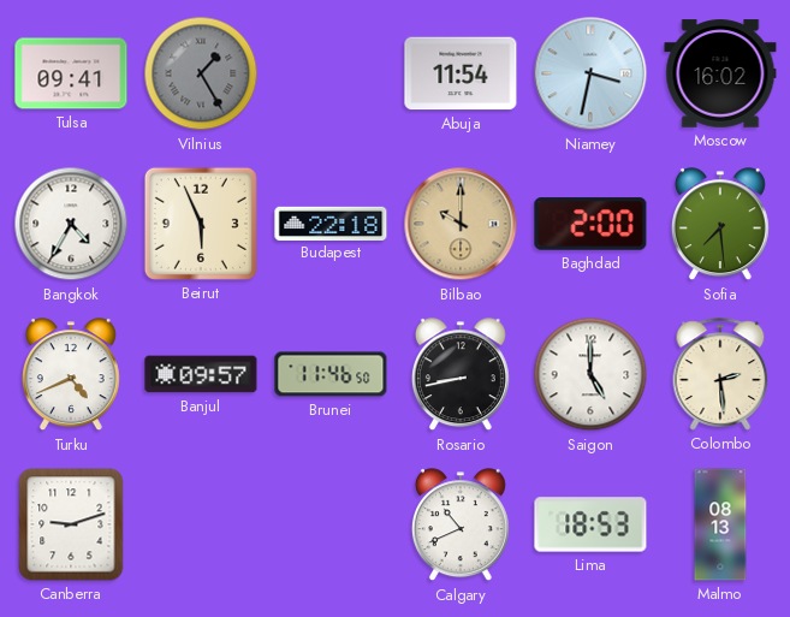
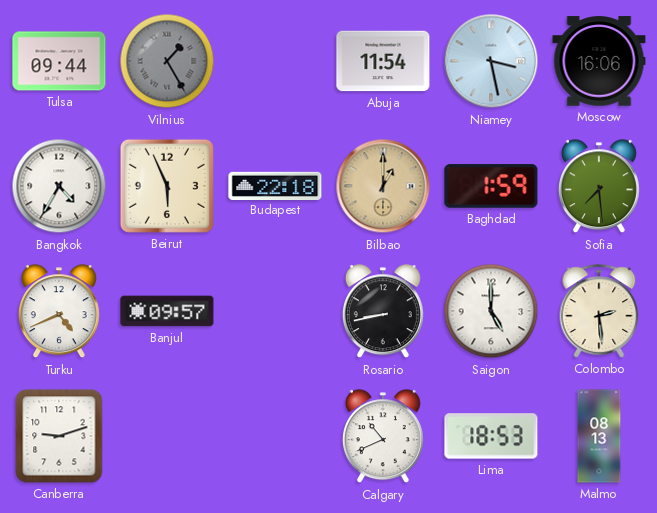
Tulsa: 09:41 -> 09:44 (59, 61)
Niamey: 3:32 -> 3:28 (491, 61)
Moscow: 16:02 -> 16:06 (599, 61)
Bilbao: 10:00 -> 1:00 (383, 186)
Baghdad: 2:00 -> 1:59 (491, 186)
Brunei: 11:46 -> none (331, 374)
